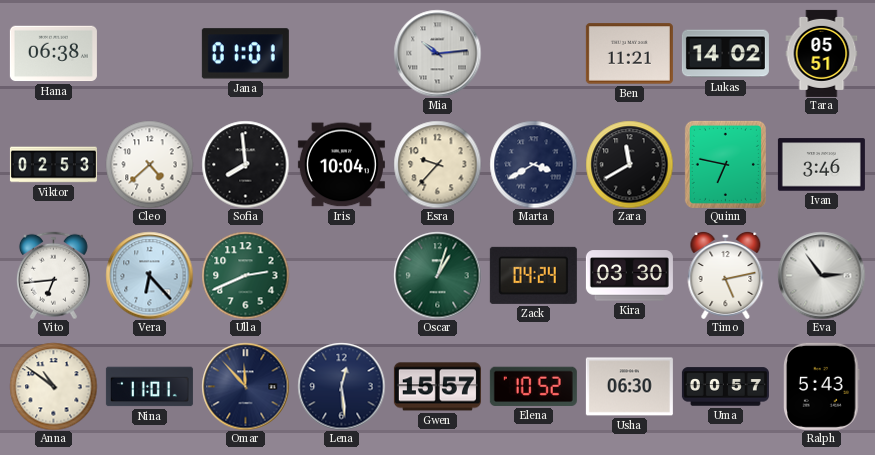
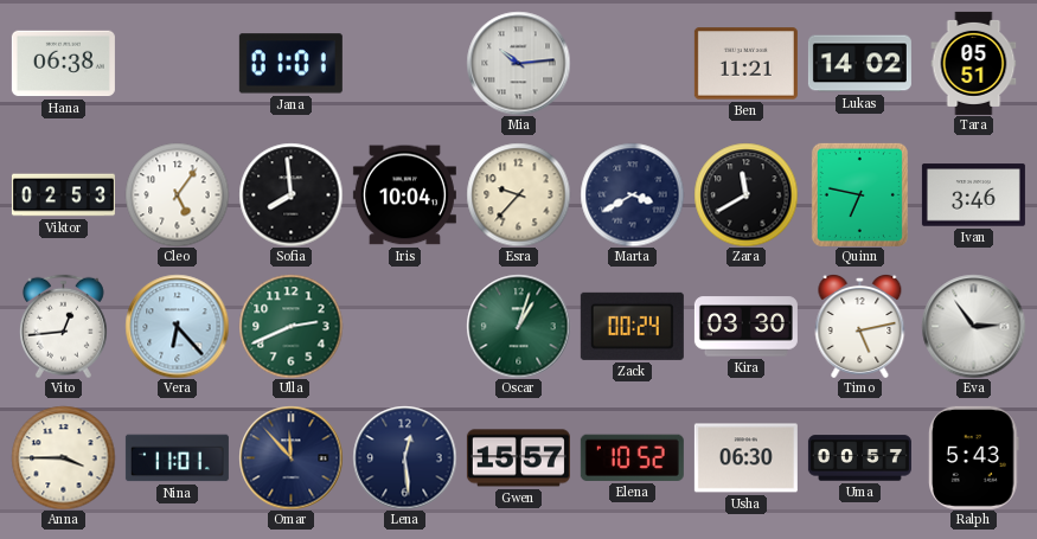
Cleo: 4:38 -> 5:06 (177, 194)
Vito: 6:44 -> 12:44 (63, 326)
Zack: 04:24 -> 00:24 (632, 326)
Anna: 10:51 -> 3:45 (63, 457)
